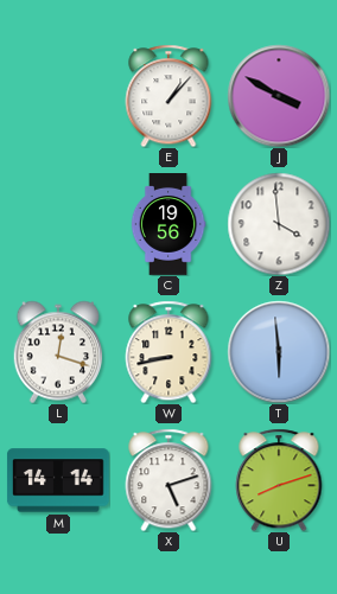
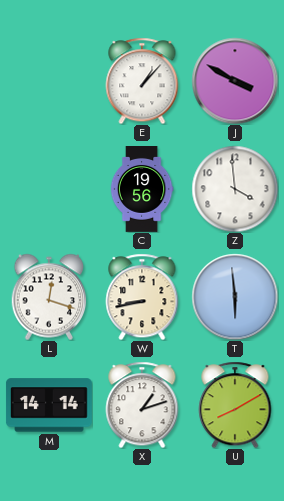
X: 5:12 -> 1:12 (142, 405)
U: 8:12 -> 8:10 (235, 405)
